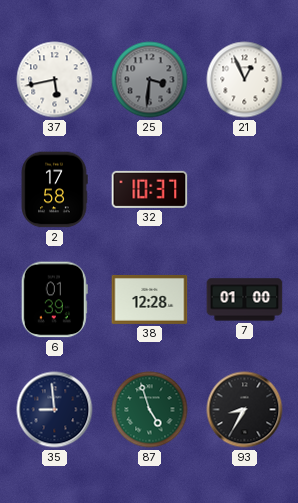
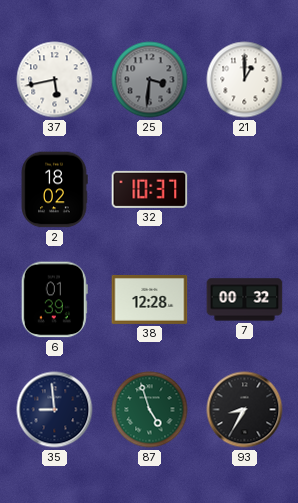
21: 12:56 -> 1:00 (245, 80)
2: 17:58 -> 18:02 (54, 190)
7: 01:00 -> 00:32 (245, 300)
